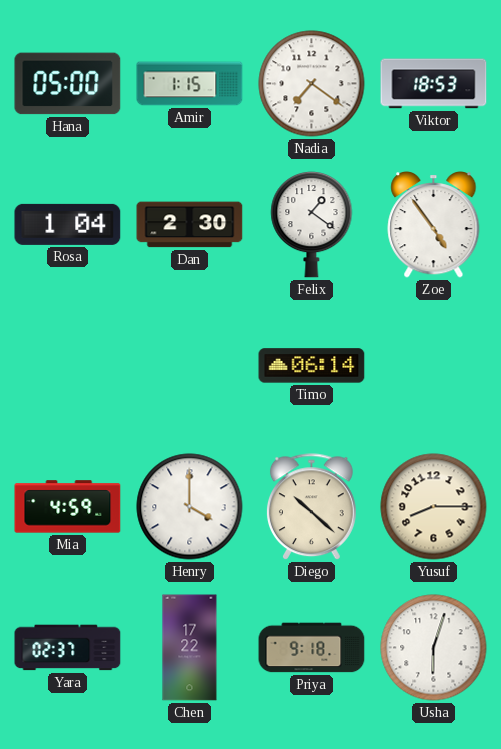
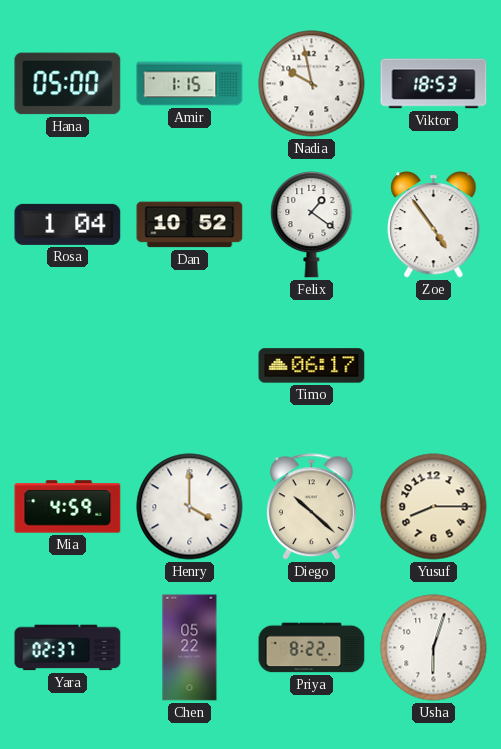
Nadia: 7:21 -> 9:58 (312, 84)
Dan: 2:30 -> 10:52 (190, 225)
Timo: 06:14 -> 06:17 (312, 366)
Chen: 17:22 -> 05:22 (190, 648)
Priya: 9:18 -> 8:22 (312, 648)
